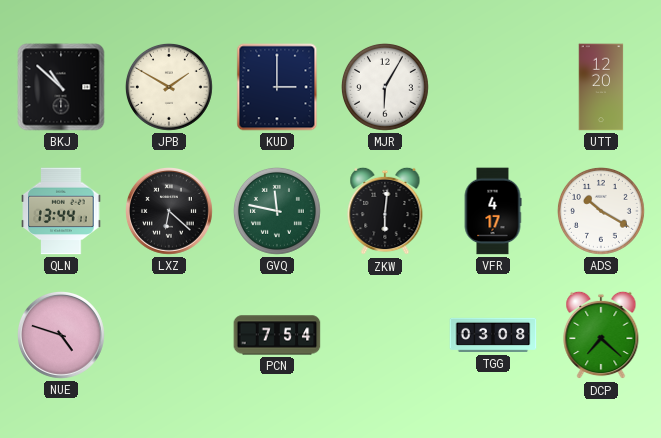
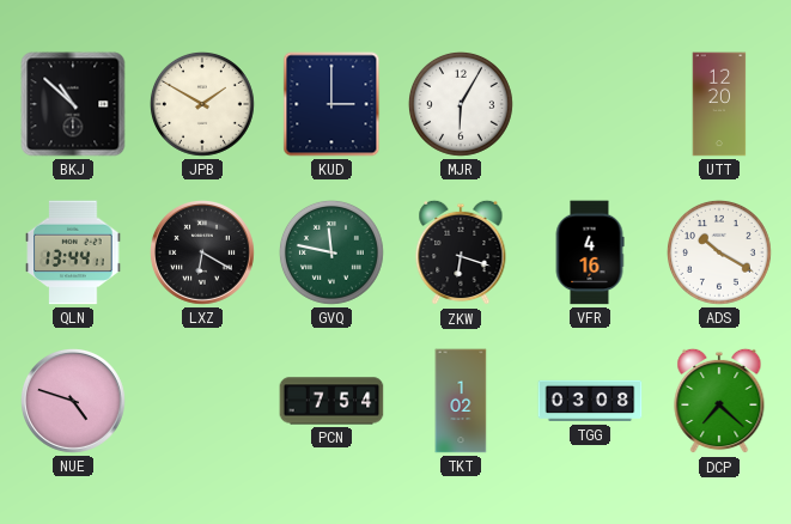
LXZ: 6:22 -> 6:20 (203, 254)
ZKW: 6:01 -> 6:18 (461, 252)
VFR: 4:17 -> 4:16 (590, 252)
TKT: none -> 1:02 (461, 401)
